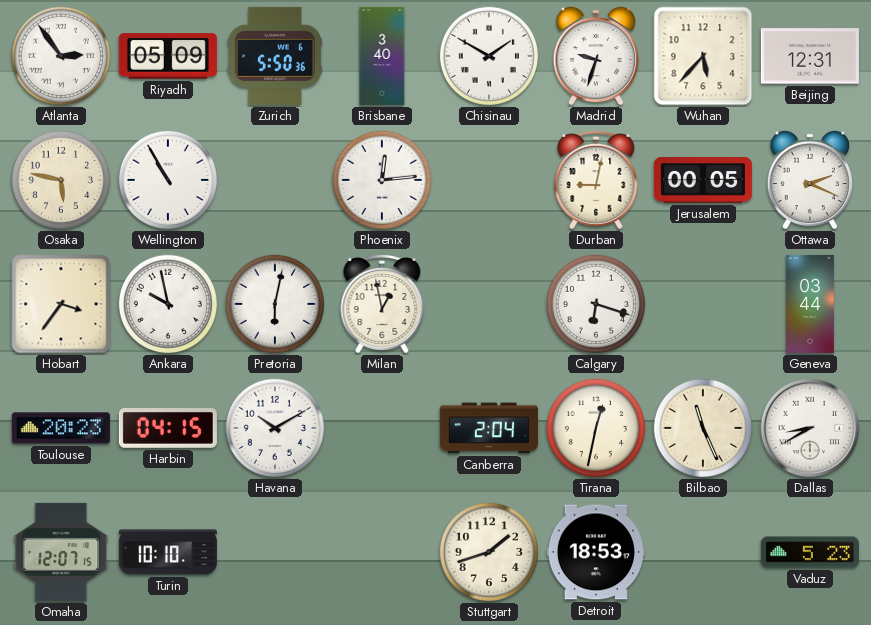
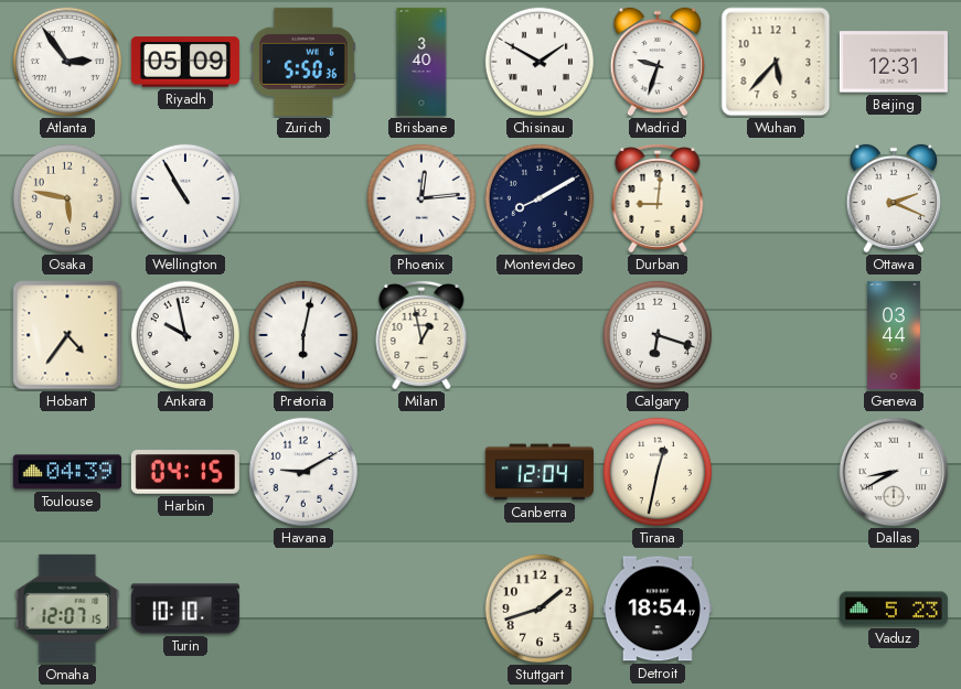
Montevideo: none -> 8:10 (540, 198)
Durban: 9:02 -> 9:01 (658, 200)
Jerusalem: 00:05 -> none (703, 180)
Hobart: 3:36 -> 4:36 (67, 335)
Toulouse: 20:23 -> 04:39 (67, 472)
Havana: 10:10 -> 9:10 (303, 472)
Canberra: 2:04 -> 12:04 (540, 472)
Bilbao: 11:26 -> none (703, 428)
Detroit: 18:53 -> 18:54 (658, 609)
